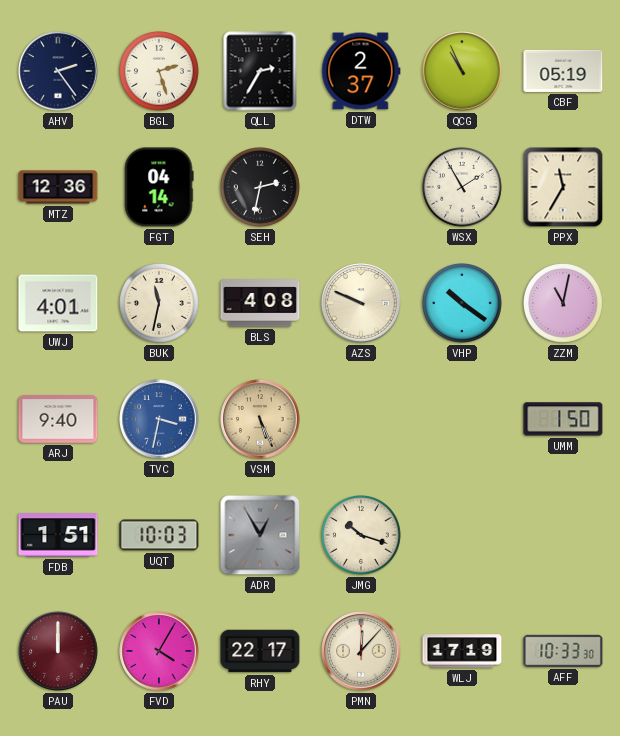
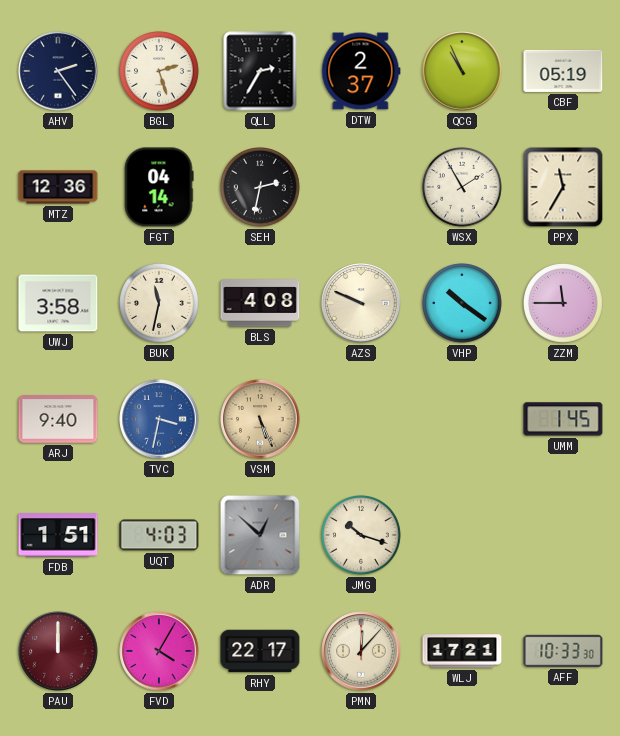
UWJ: 4:01 -> 3:58 (58, 303)
ZZM: 11:02 -> 11:45 (564, 304)
UMM: 1:50 -> 1:45 (563, 419)
UQT: 10:03 -> 4:03 (159, 535)
ADR: 12:55 -> 12:52 (260, 535)
WLJ: 17:19 -> 17:21 (462, 651)
